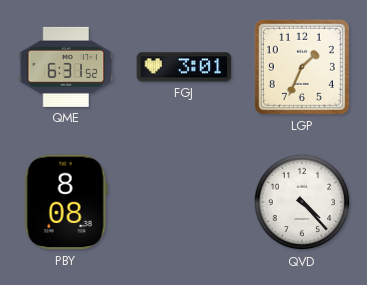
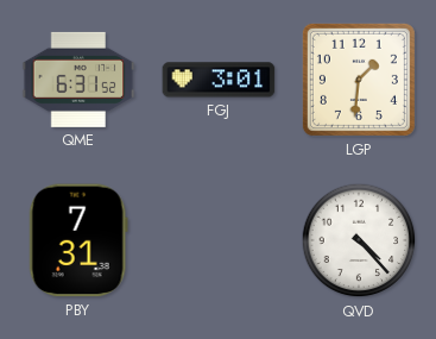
LGP: 1:34 -> 1:31 (359, 80)
PBY: 8:08 -> 7:31 (78, 240)
